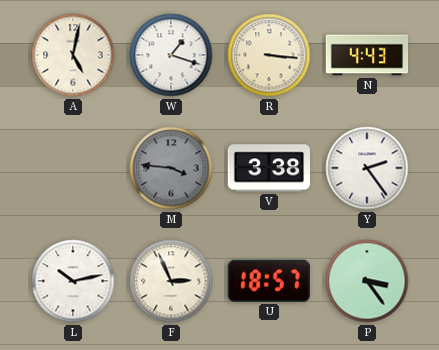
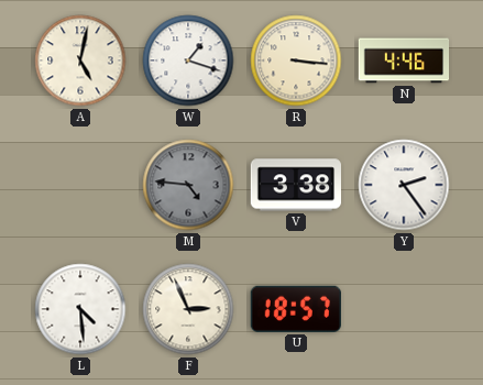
N: 4:43 -> 4:46 (404, 61)
M: 3:46 -> 4:46 (188, 185)
L: 10:13 -> 4:29 (80, 309)
P: 3:24 -> none (367, 281)
